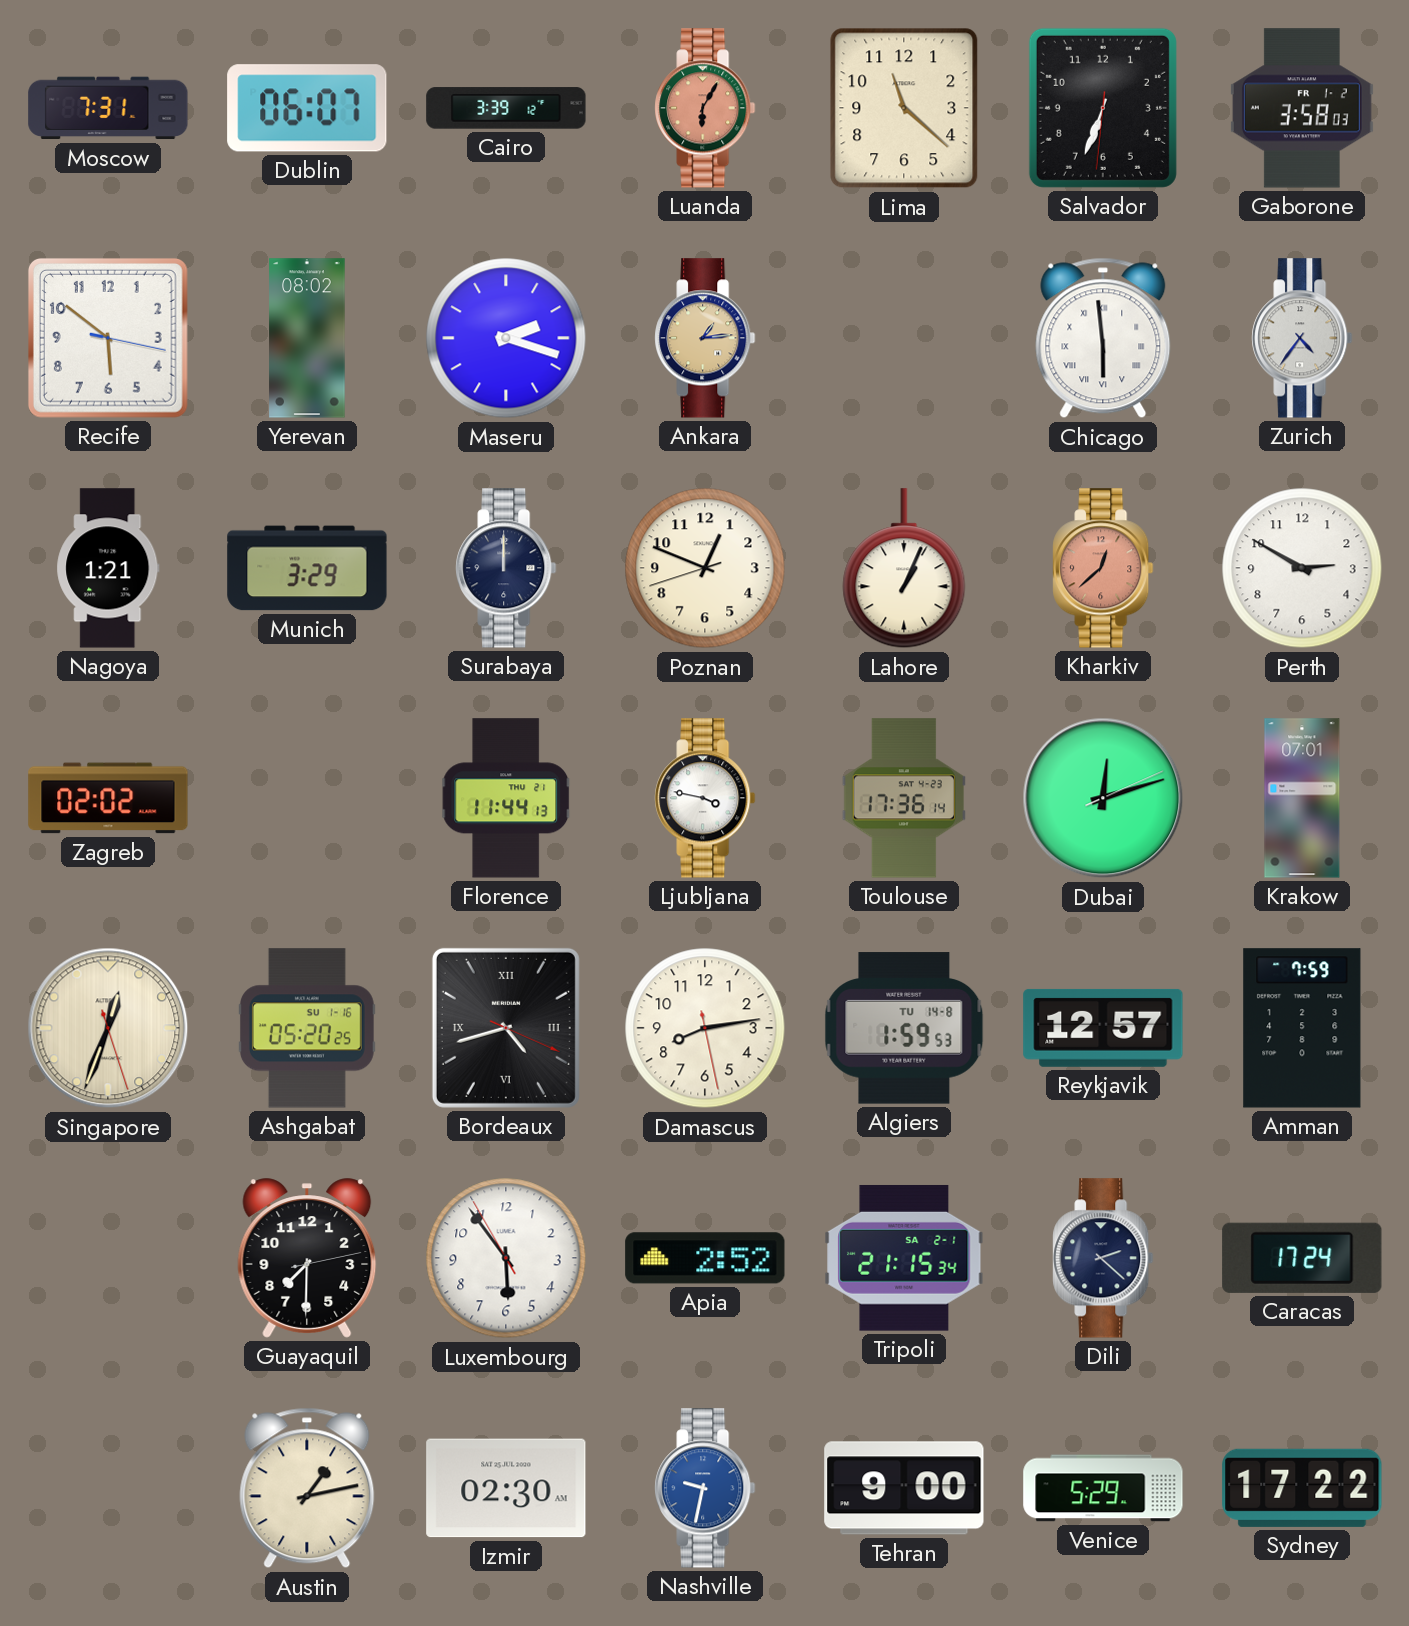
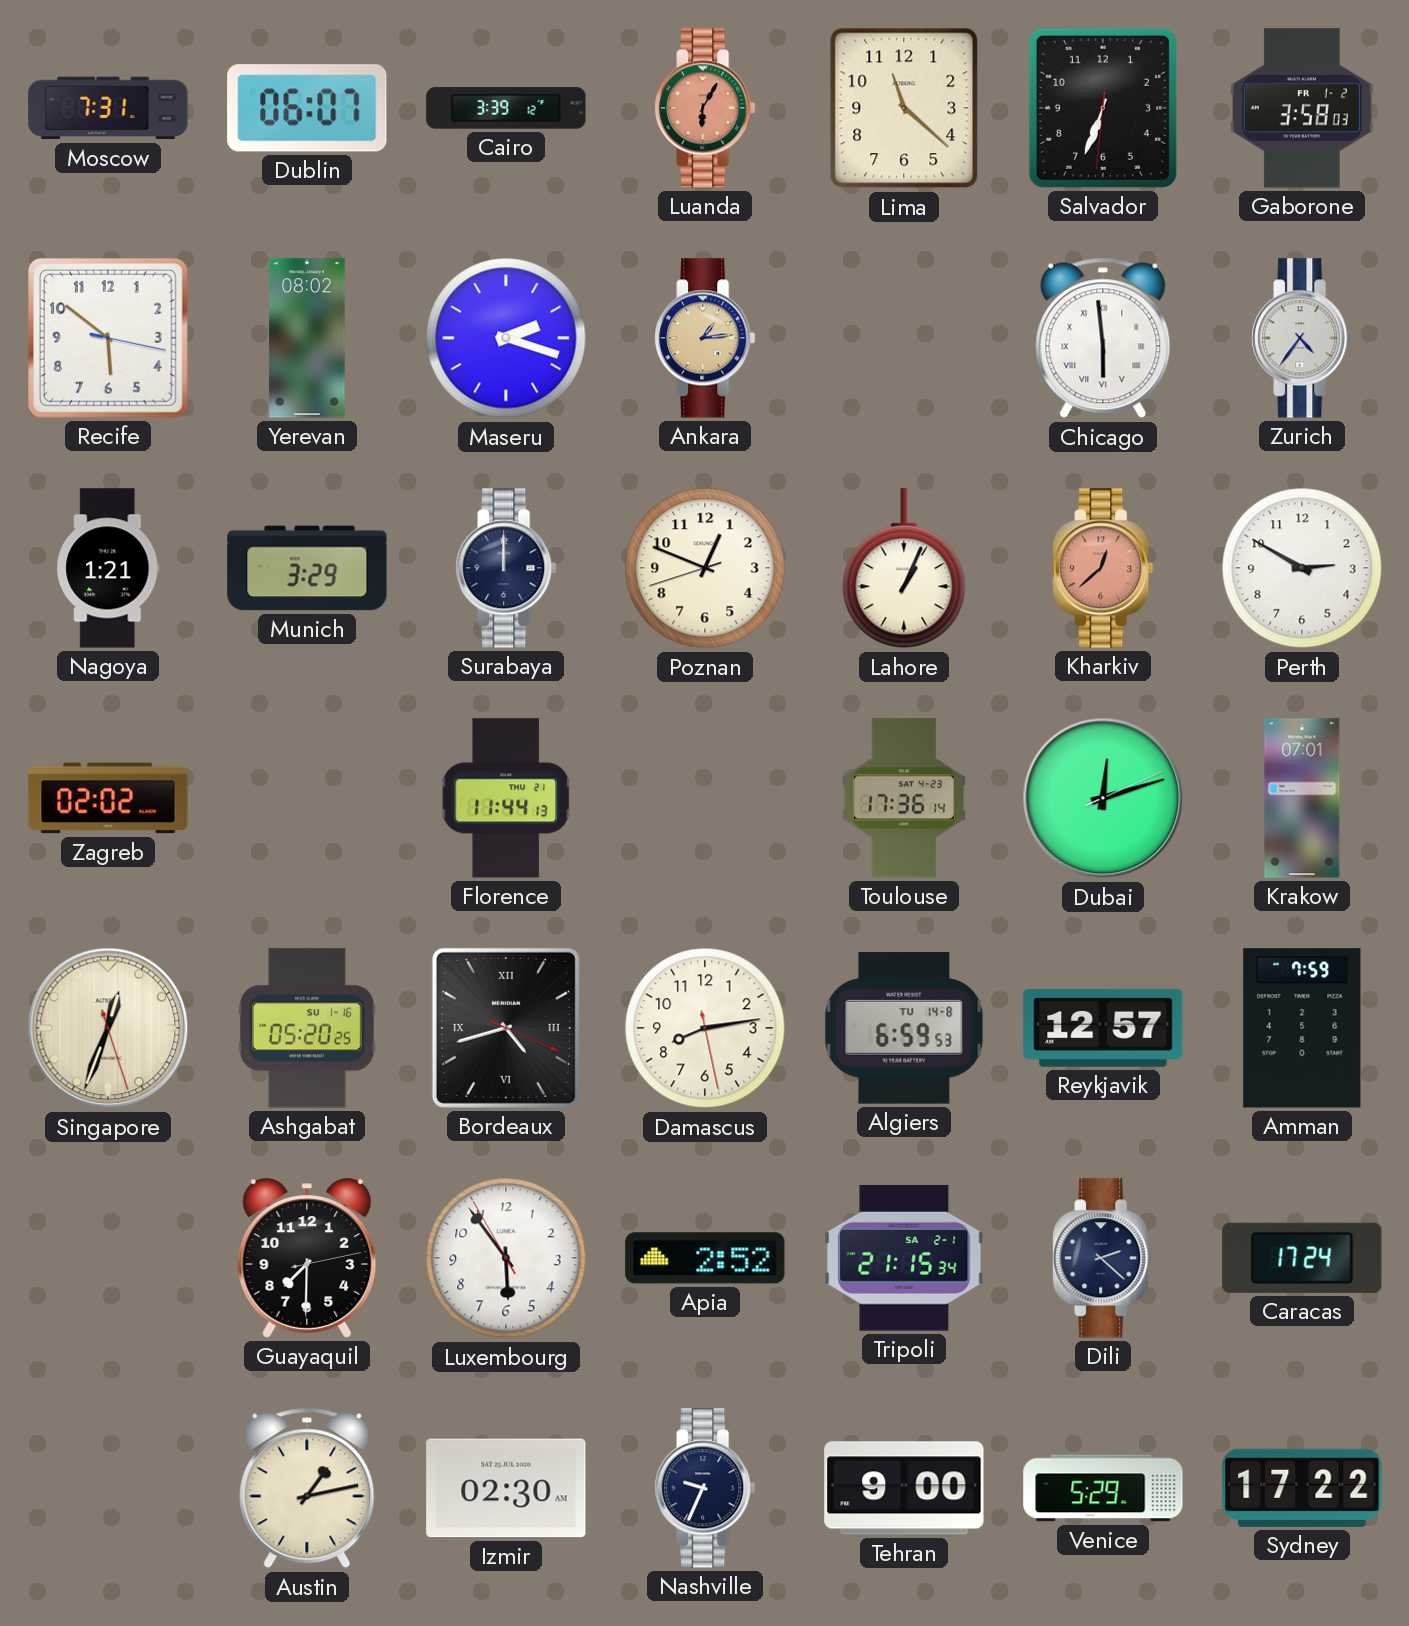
Ljubljana: 3:47 -> none (705, 798)
Algiers: 1:59 -> 6:59 (904, 1028)
Nashville: 9:32 -> 9:34 (705, 1488)
Nashville dial: blue -> navy (705, 1488)
